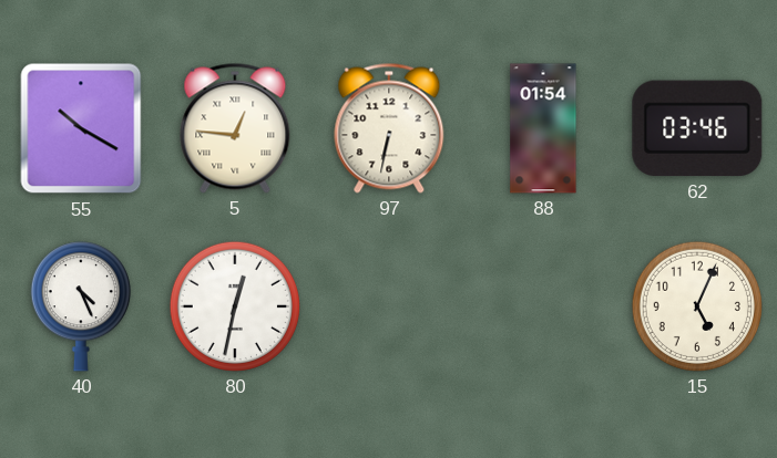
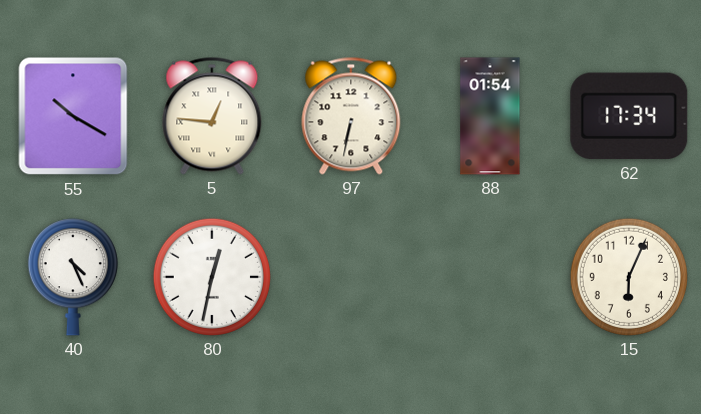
62: 03:46 -> 17:34 (629, 116)
15: 5:04 -> 6:04 (629, 277)
